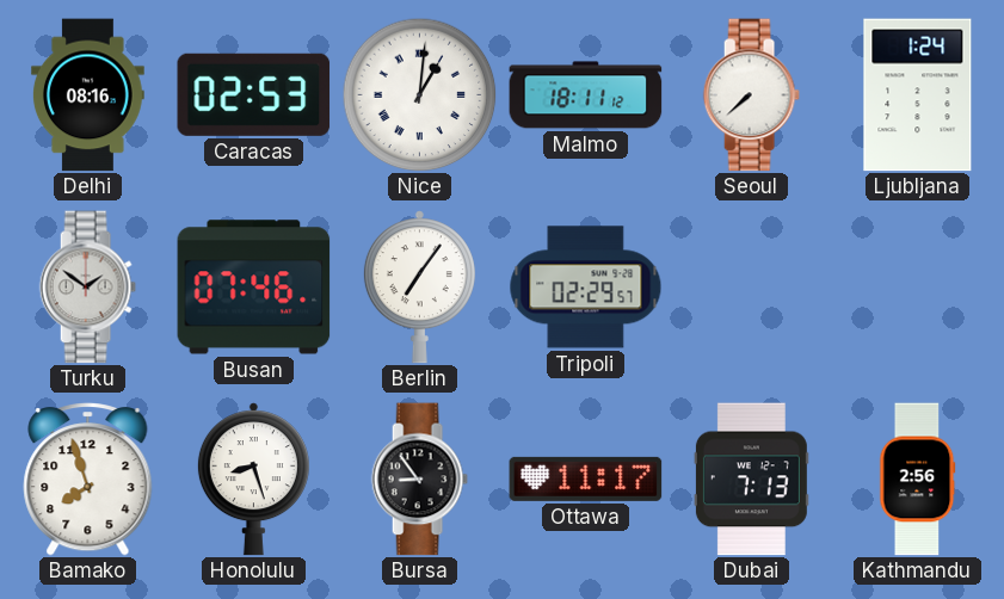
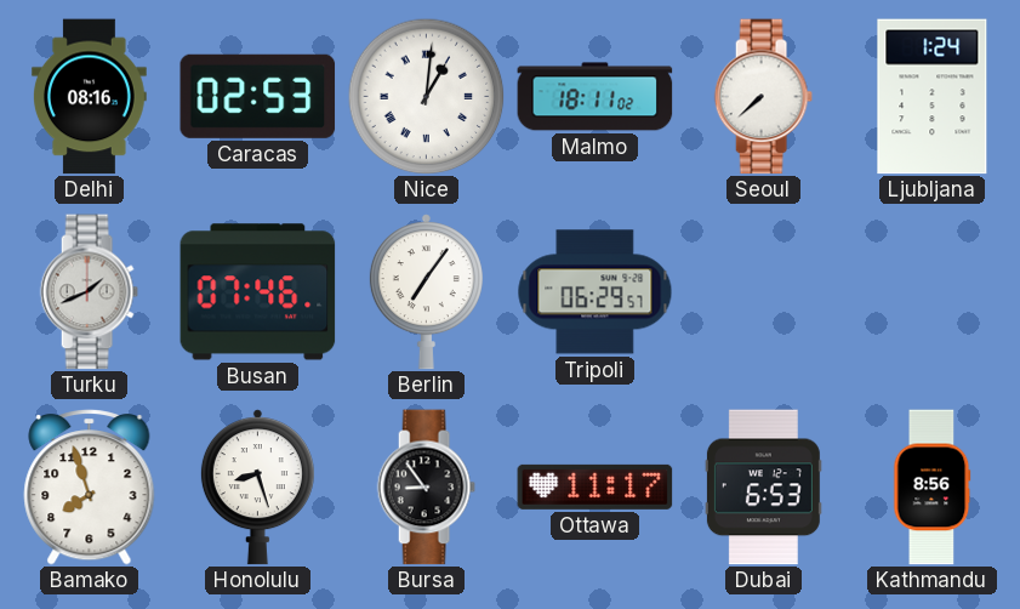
Malmo: 18:11:12 -> 18:11:02 (596, 97)
Turku: 1:51 -> 1:41 (89, 292)
Tripoli: 02:29 -> 06:29 (596, 292)
Dubai: 7:13 -> 6:53 (763, 488)
Kathmandu: 2:56 -> 8:56 (933, 488)
